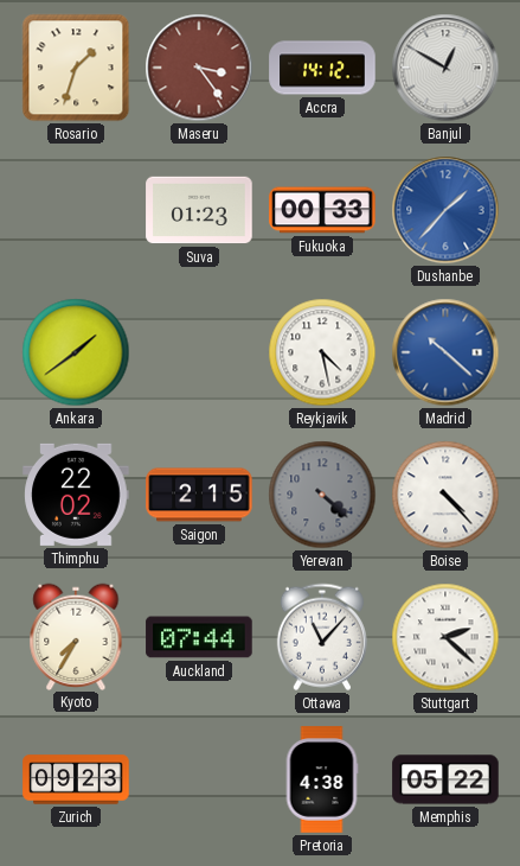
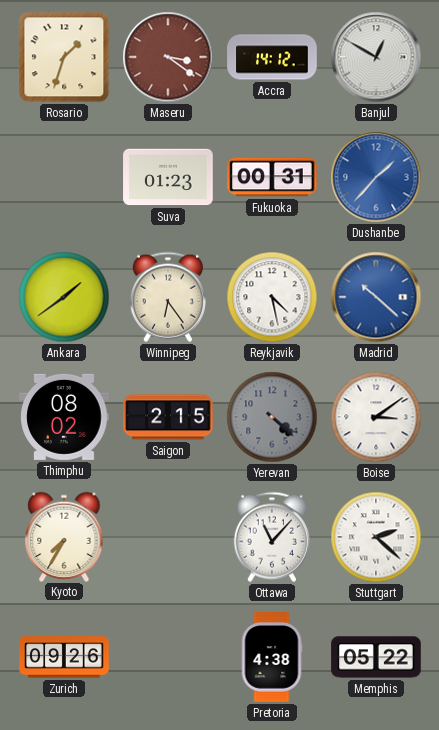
Maseru: 3:24 -> 3:21 (168, 57)
Fukuoka: 00:33 -> 00:31 (272, 177)
Winnipeg: none -> 6:24 (168, 297)
Thimphu: 22:02 -> 08:02 (64, 417)
Boise: 4:23 -> 3:09 (376, 417)
Auckland: 07:44 -> none (199, 637)
Zurich: 09:23 -> 09:26 (64, 657)
